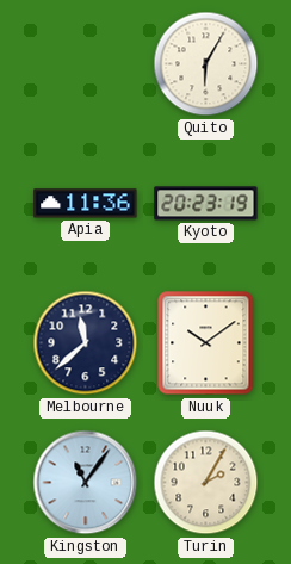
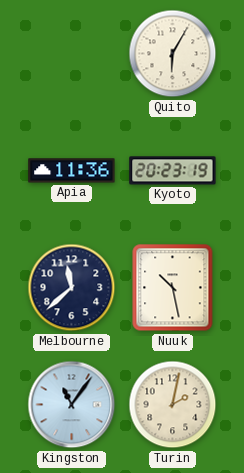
Nuuk: 10:09 -> 10:28 (173, 288)
Turin: 2:05 -> 2:02 (173, 405)
